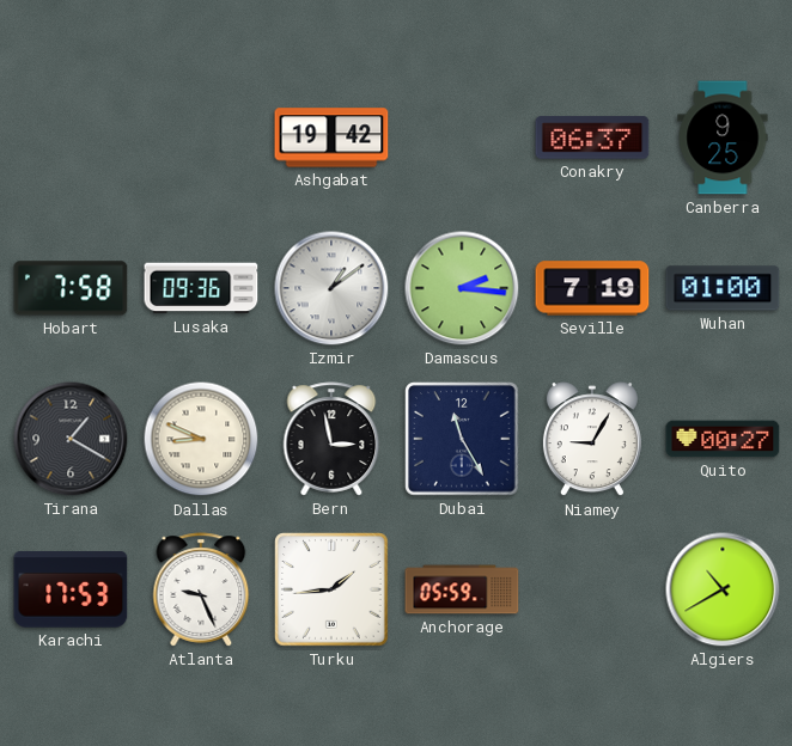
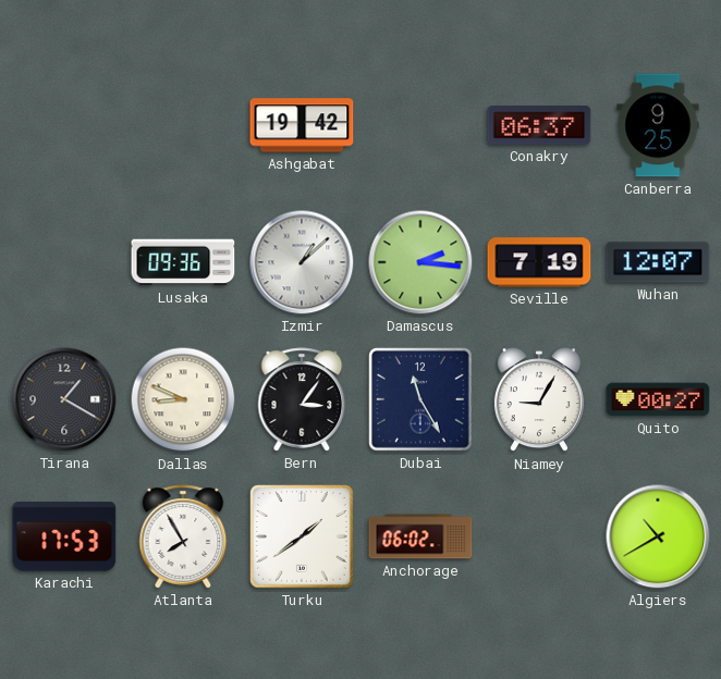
Hobart: 7:58 -> none (71, 288)
Izmir: 1:09 -> 1:08 (302, 262)
Wuhan: 01:00 -> 12:07 (658, 262)
Bern: 2:58 -> 3:06 (302, 399)
Atlanta: 9:26 -> 7:55 (183, 536)
Turku: 1:44 -> 1:39 (302, 536)
Anchorage: 05:59 -> 06:02 (420, 536)
